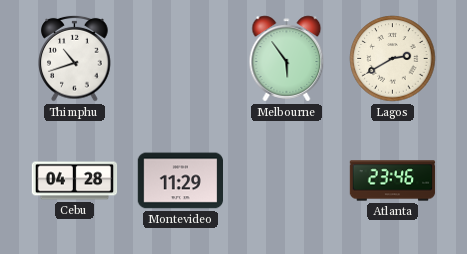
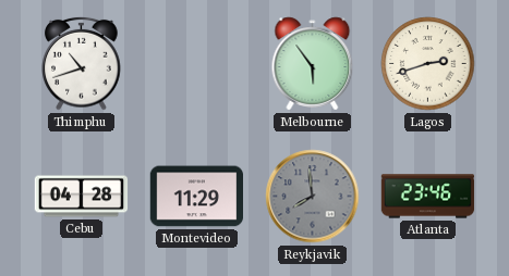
Lagos: 2:40 -> 2:42 (428, 64)
Reykjavik: none -> 7:59 (313, 197)
